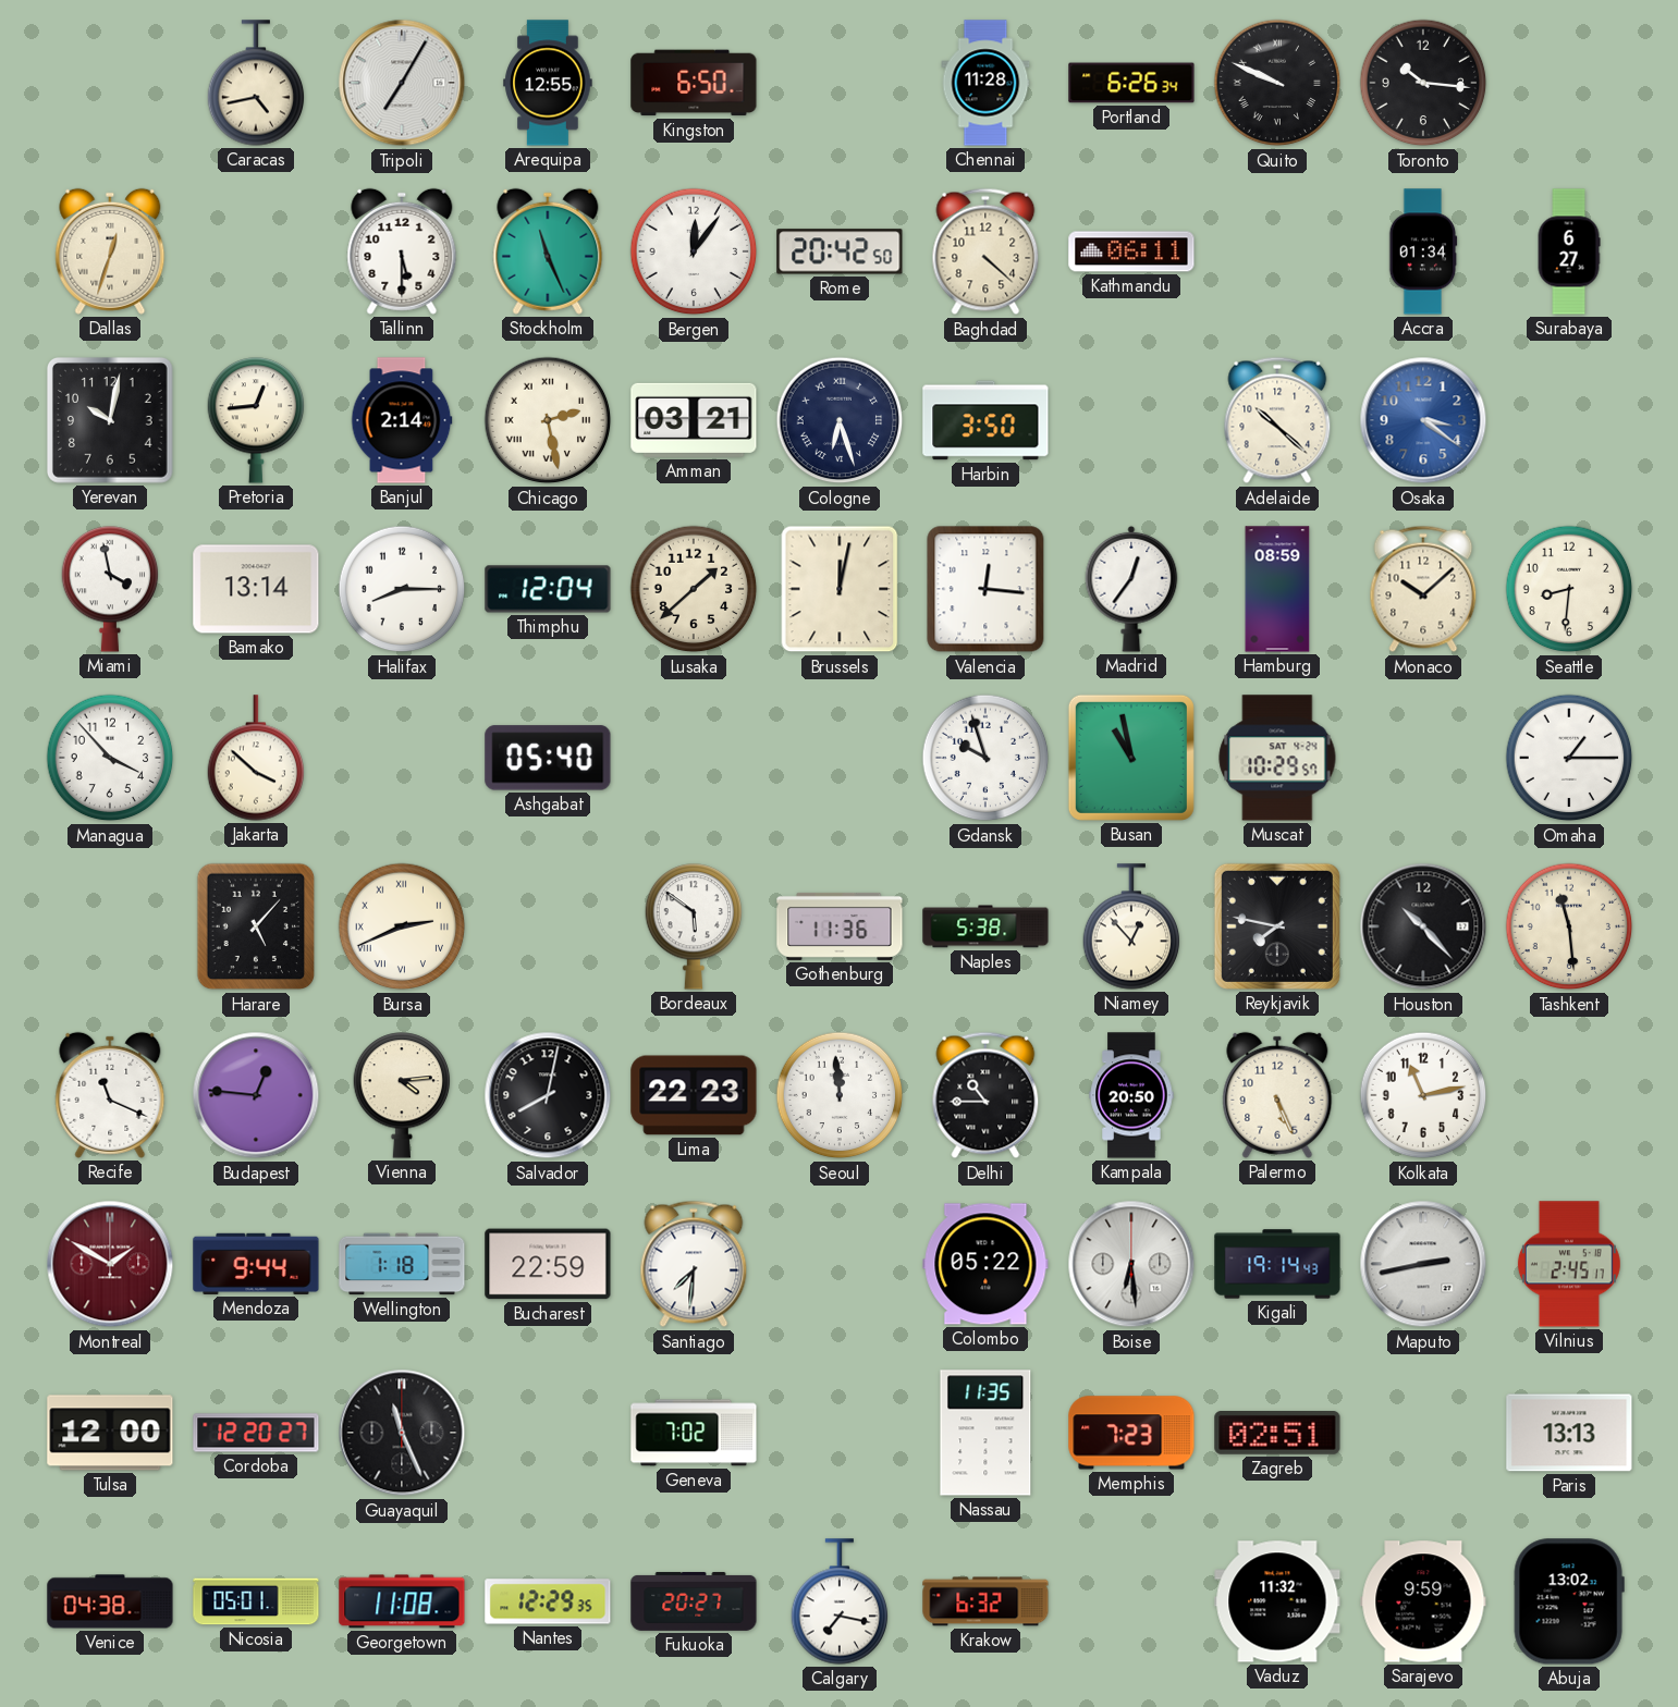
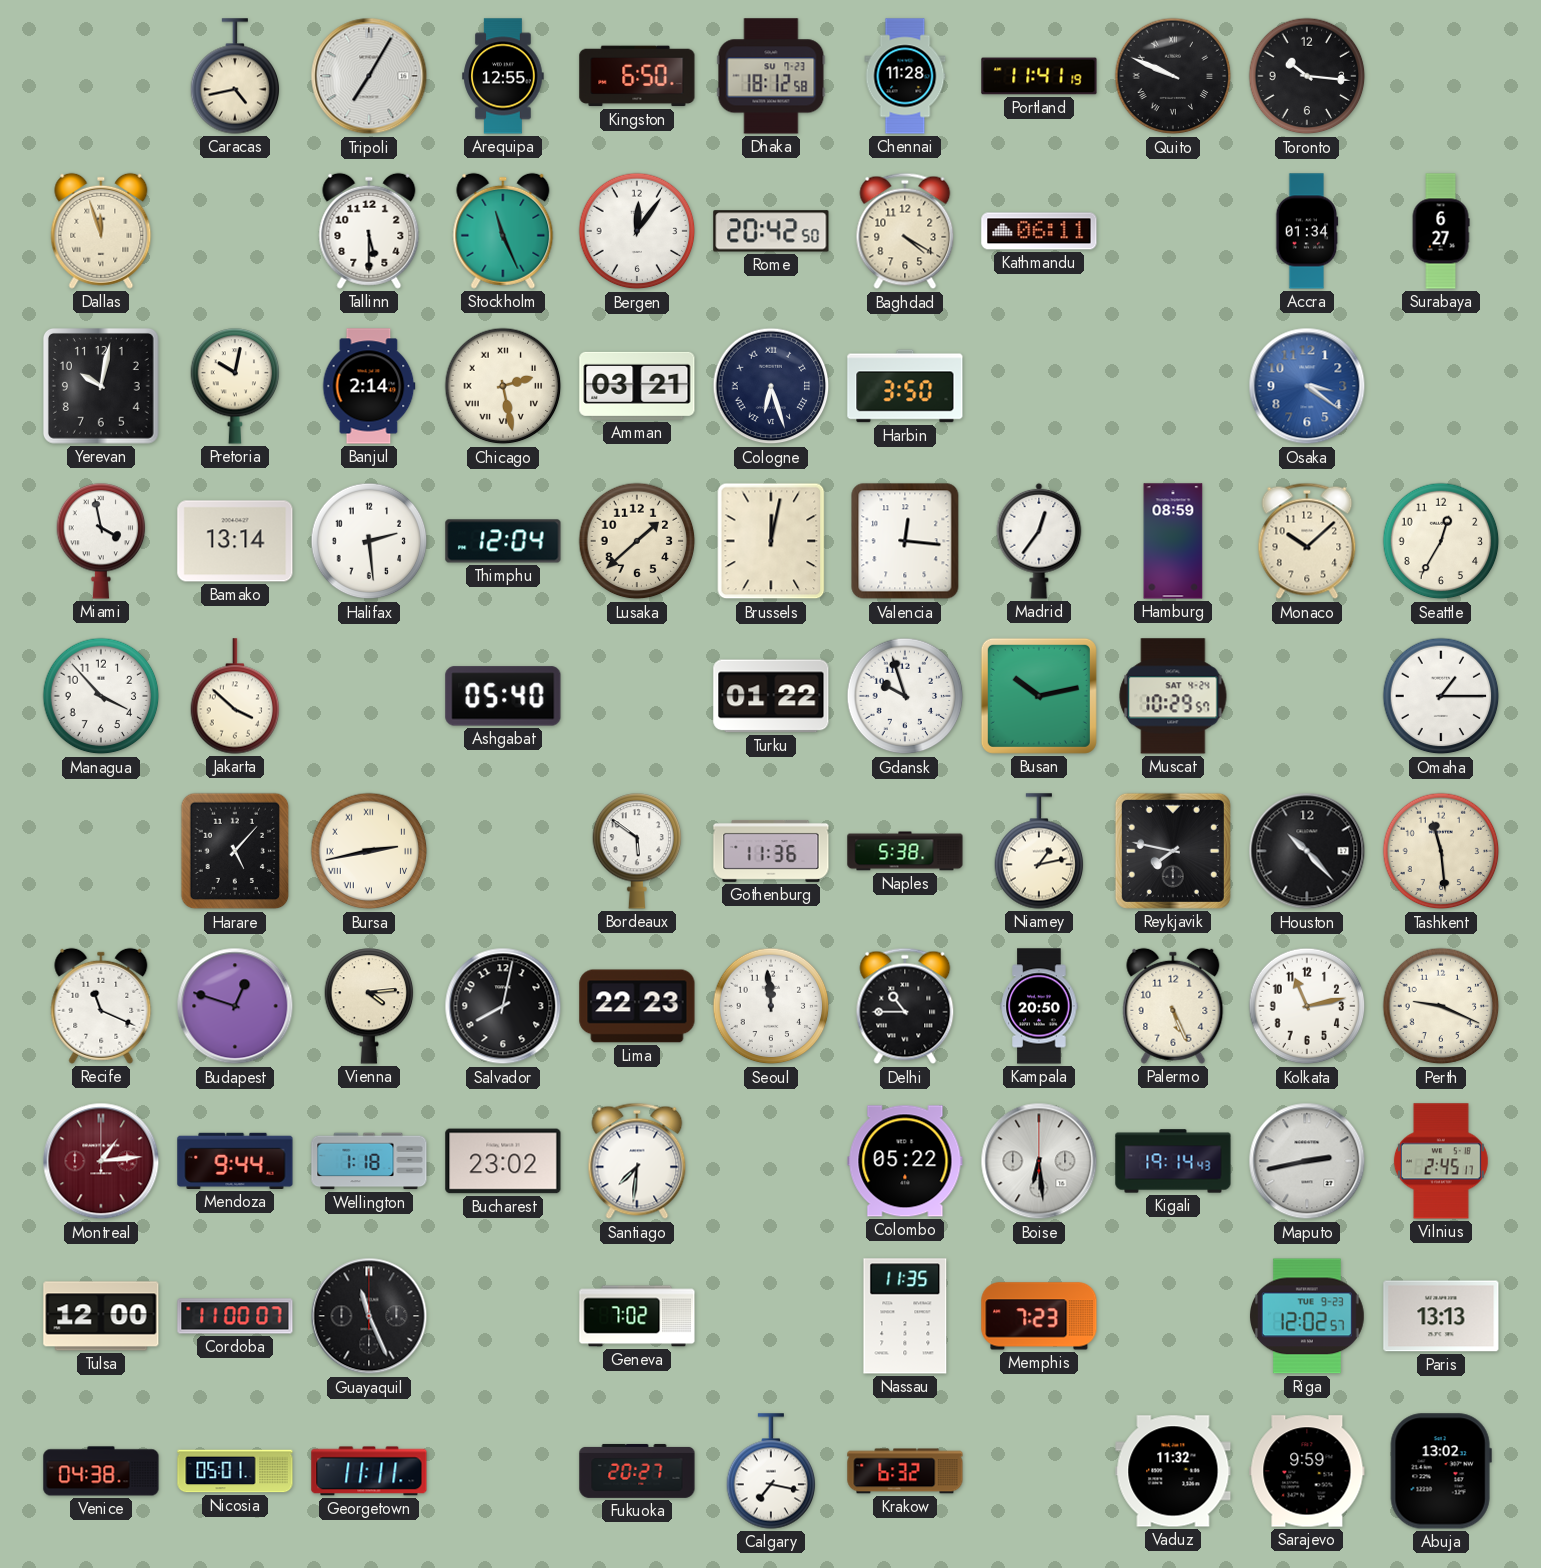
Dhaka: none -> 18:12 (771, 76)
Portland: 6:26 -> 11:41 (1039, 76)
Dallas: 12:33 -> 11:57 (101, 231)
Baghdad: 4:22 -> 4:20 (905, 231)
Pretoria: 12:44 -> 10:02 (235, 386)
Adelaide: 10:22 -> none (1277, 420)
Halifax: 8:15 -> 2:29 (369, 541)
Seattle: 8:31 -> 12:35 (1441, 541)
Turku: none -> 01:22 (771, 696)
Busan: 10:58 -> 10:13 (1039, 696)
Bursa: 2:41 -> 2:43 (369, 851)
Niamey: 12:53 -> 1:13 (1039, 851)
Budapest: 12:46 -> 12:48 (235, 1006)
Perth: none -> 9:19 (1441, 1006)
Montreal: 1:50 -> 1:14 (101, 1161)
Bucharest: 22:59 -> 23:02 (503, 1161)
Cordoba: 12:20 -> 11:00 (235, 1316)
Zagreb: 02:51 -> none (1277, 1434)
Riga: none -> 12:02 (1307, 1316)
Georgetown: 11:08 -> 11:11 (369, 1471)
Nantes: 12:29 -> none (548, 1601)
